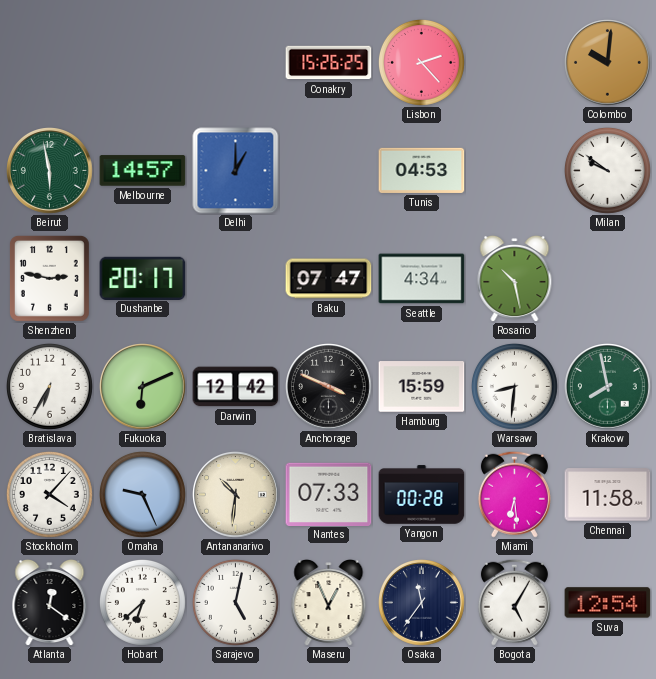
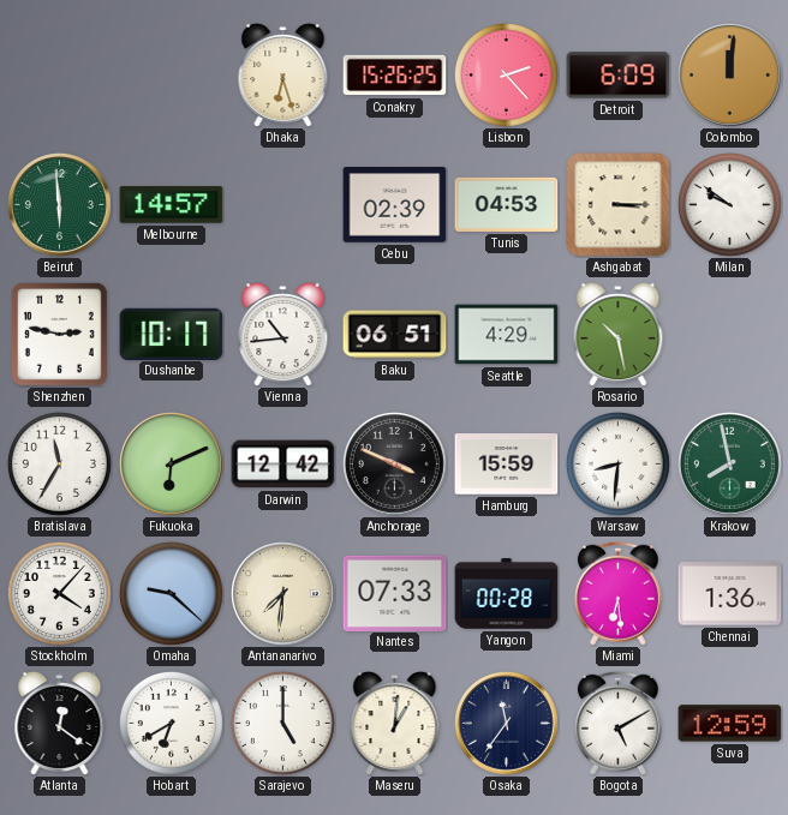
Dhaka: none -> 6:27 (283, 74)
Detroit: none -> 6:09 (619, 76)
Colombo: 10:01 -> 12:01 (730, 76)
Beirut: 5:58 -> 5:59 (60, 205)
Delhi: 1:00 -> none (236, 171)
Cebu: none -> 02:39 (395, 205)
Ashgabat: none -> 3:15 (619, 205)
Dushanbe: 20:17 -> 10:17 (172, 334)
Vienna: none -> 10:44 (283, 334)
Baku: 07:47 -> 06:51 (395, 335)
Seattle: 4:34 -> 4:29 (507, 335)
Bratislava: 6:35 -> 11:35 (59, 463)
Omaha: 9:26 -> 9:22 (171, 593)
Antananarivo: 10:31 -> 7:31 (283, 594)
Chennai: 11:58 -> 1:36 (730, 594)
Hobart: 6:38 -> 6:40 (171, 723)
Sarajevo: 5:02 -> 5:00 (282, 723)
Maseru: 12:56 -> 1:01 (395, 723)
Bogota: 5:05 -> 5:10 (617, 723)
Suva: 12:54 -> 12:59 (730, 724)
